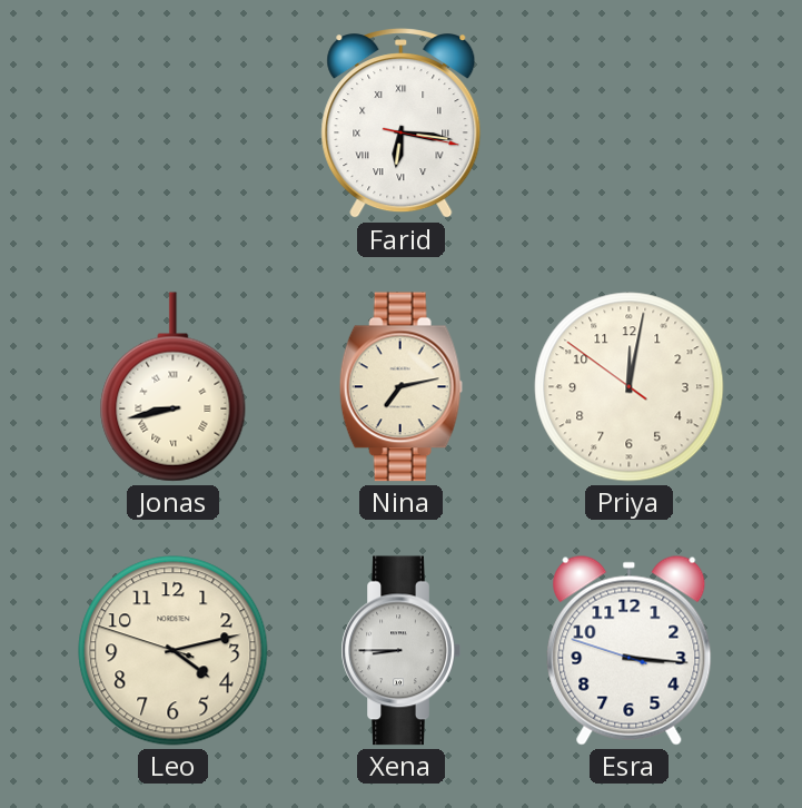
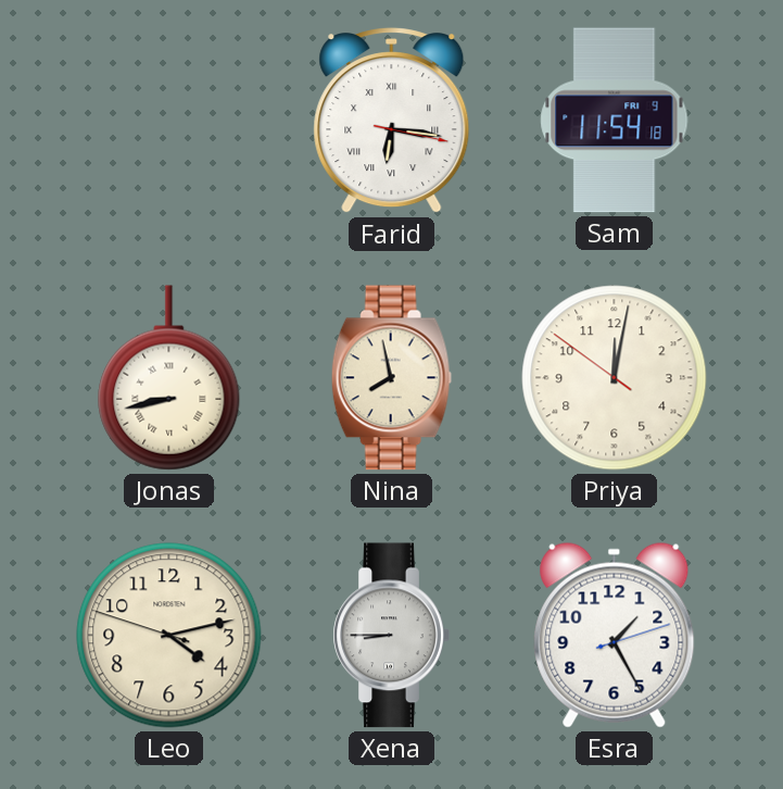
Sam: none -> 11:54 (615, 121)
Nina: 7:13 -> 7:58 (391, 378)
Esra: 3:15 -> 1:25 (615, 635)
